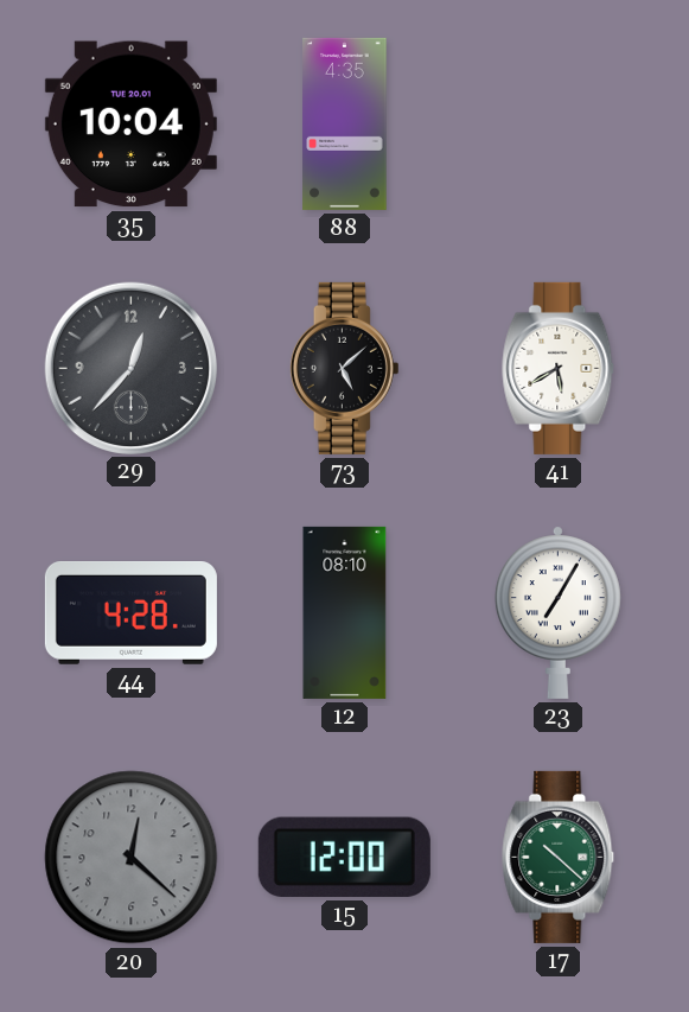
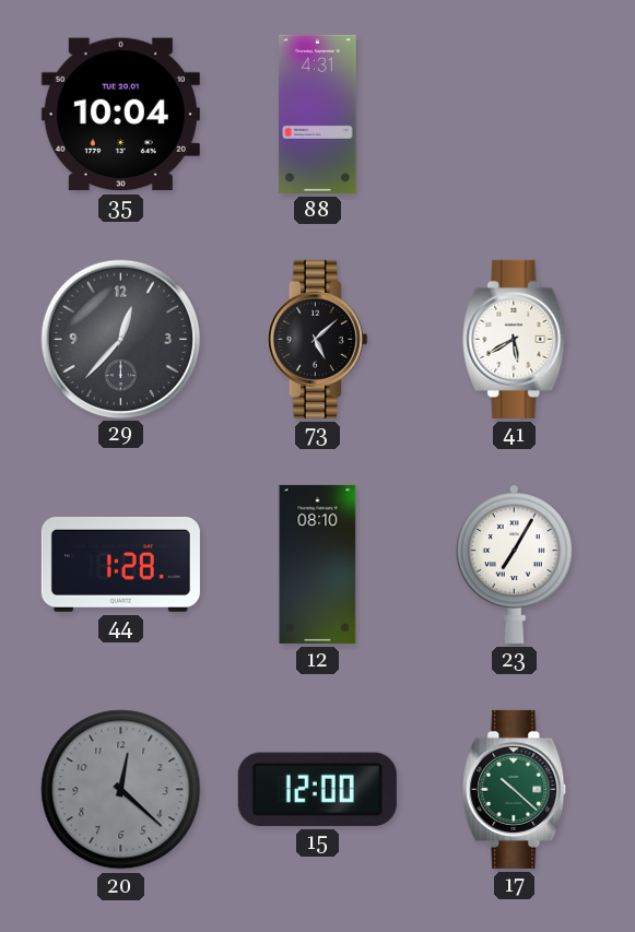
88: 4:35 -> 4:31 (318, 114)
44: 4:28 -> 1:28 (120, 565)
